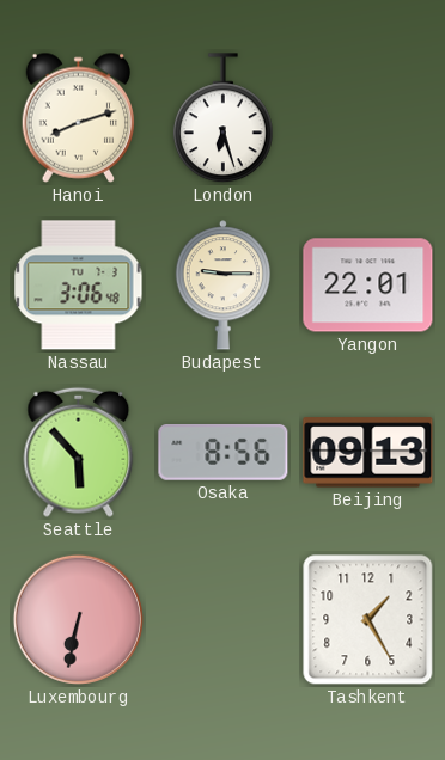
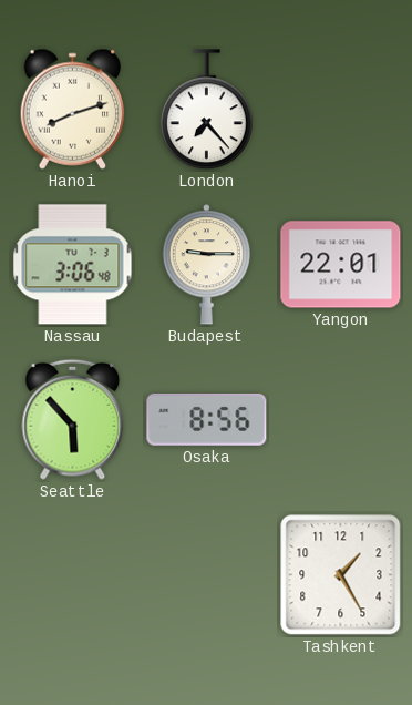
London: 6:27 -> 7:23 (206, 110)
Beijing: 09:13 -> none (368, 453)
Luxembourg: 6:32 -> none (78, 619)
